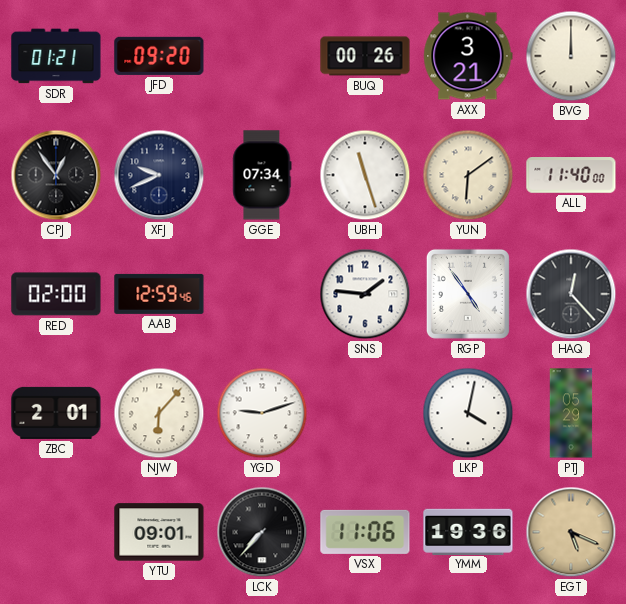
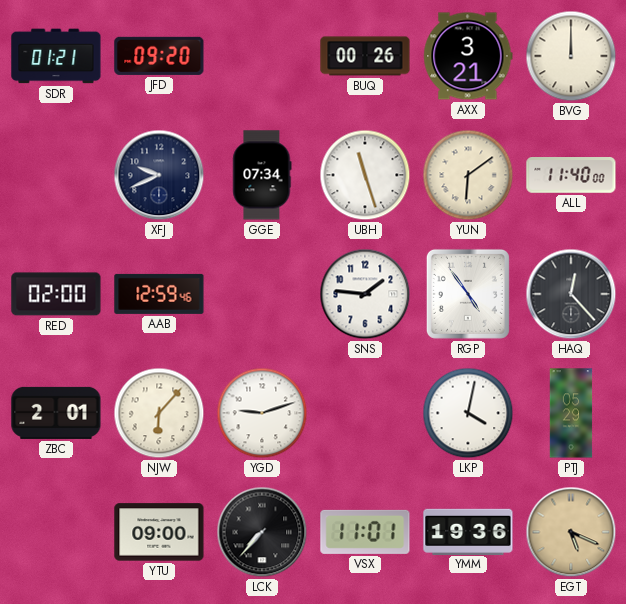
CPJ: 12:54 -> none (56, 175)
YTU: 09:01 -> 09:00 (159, 532)
VSX: 11:06 -> 11:01 (365, 532)
